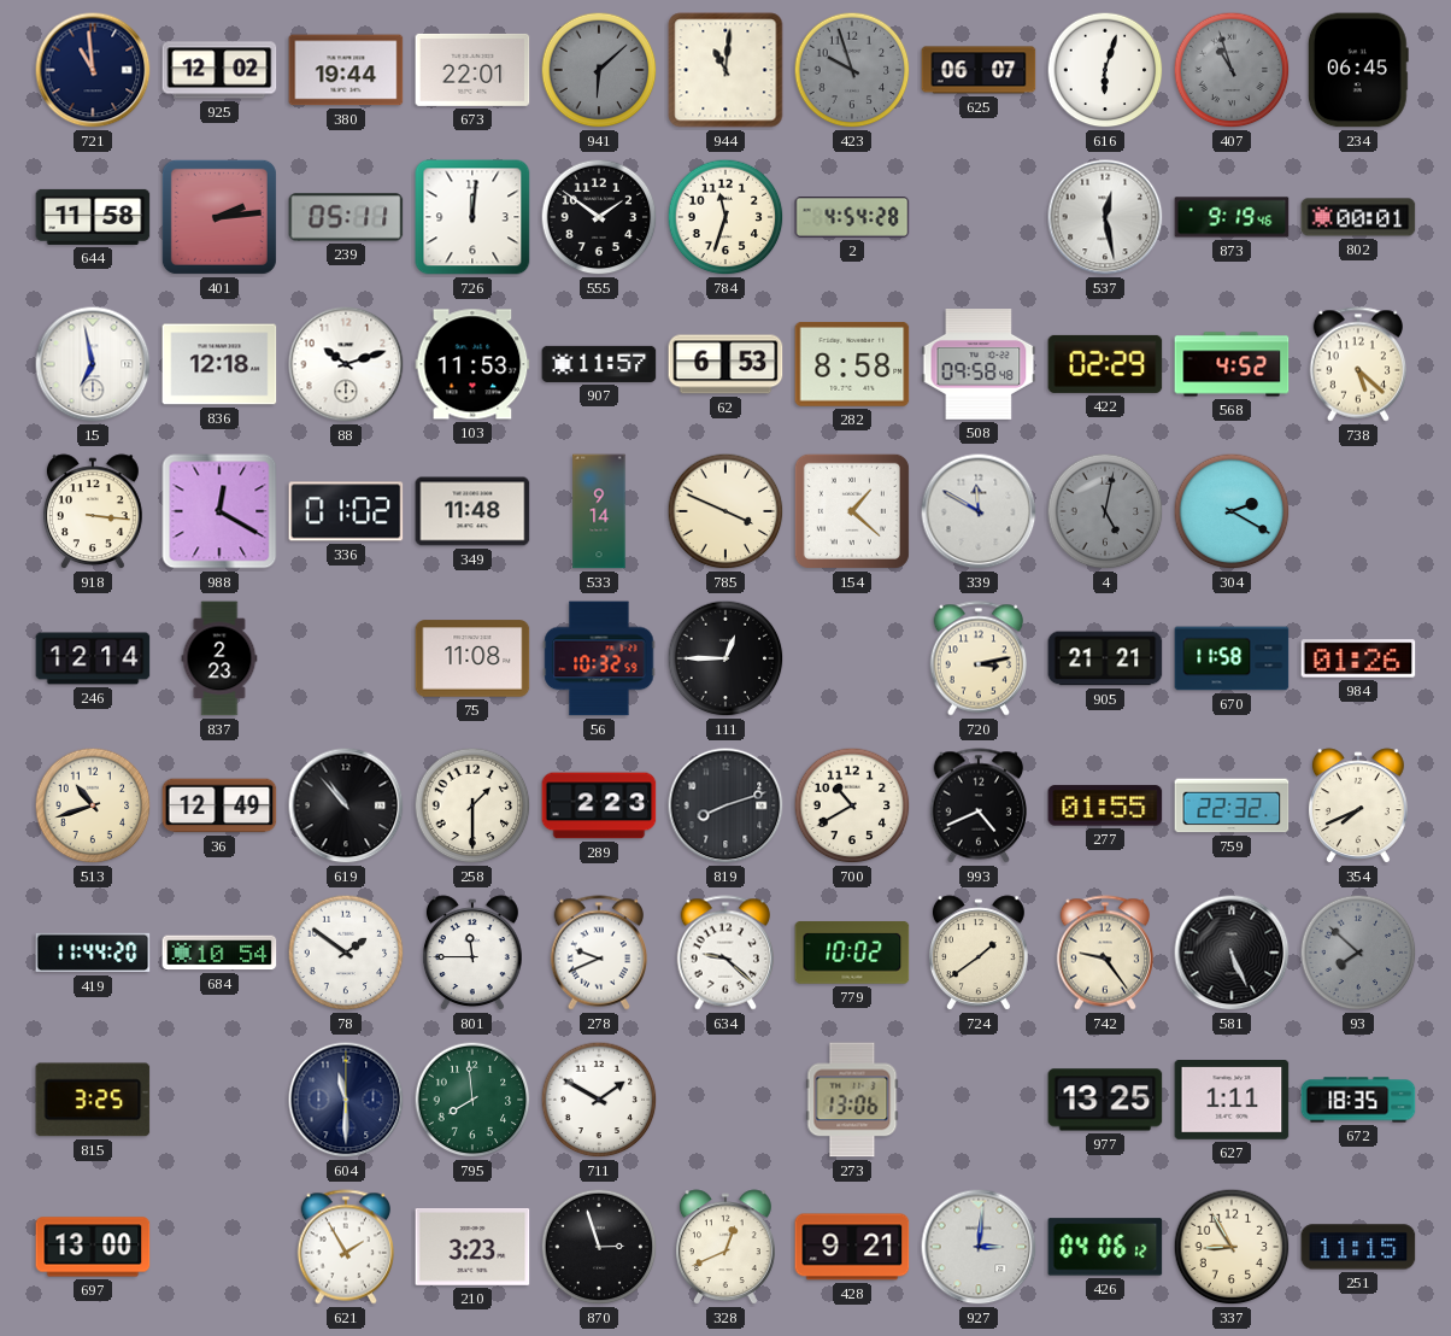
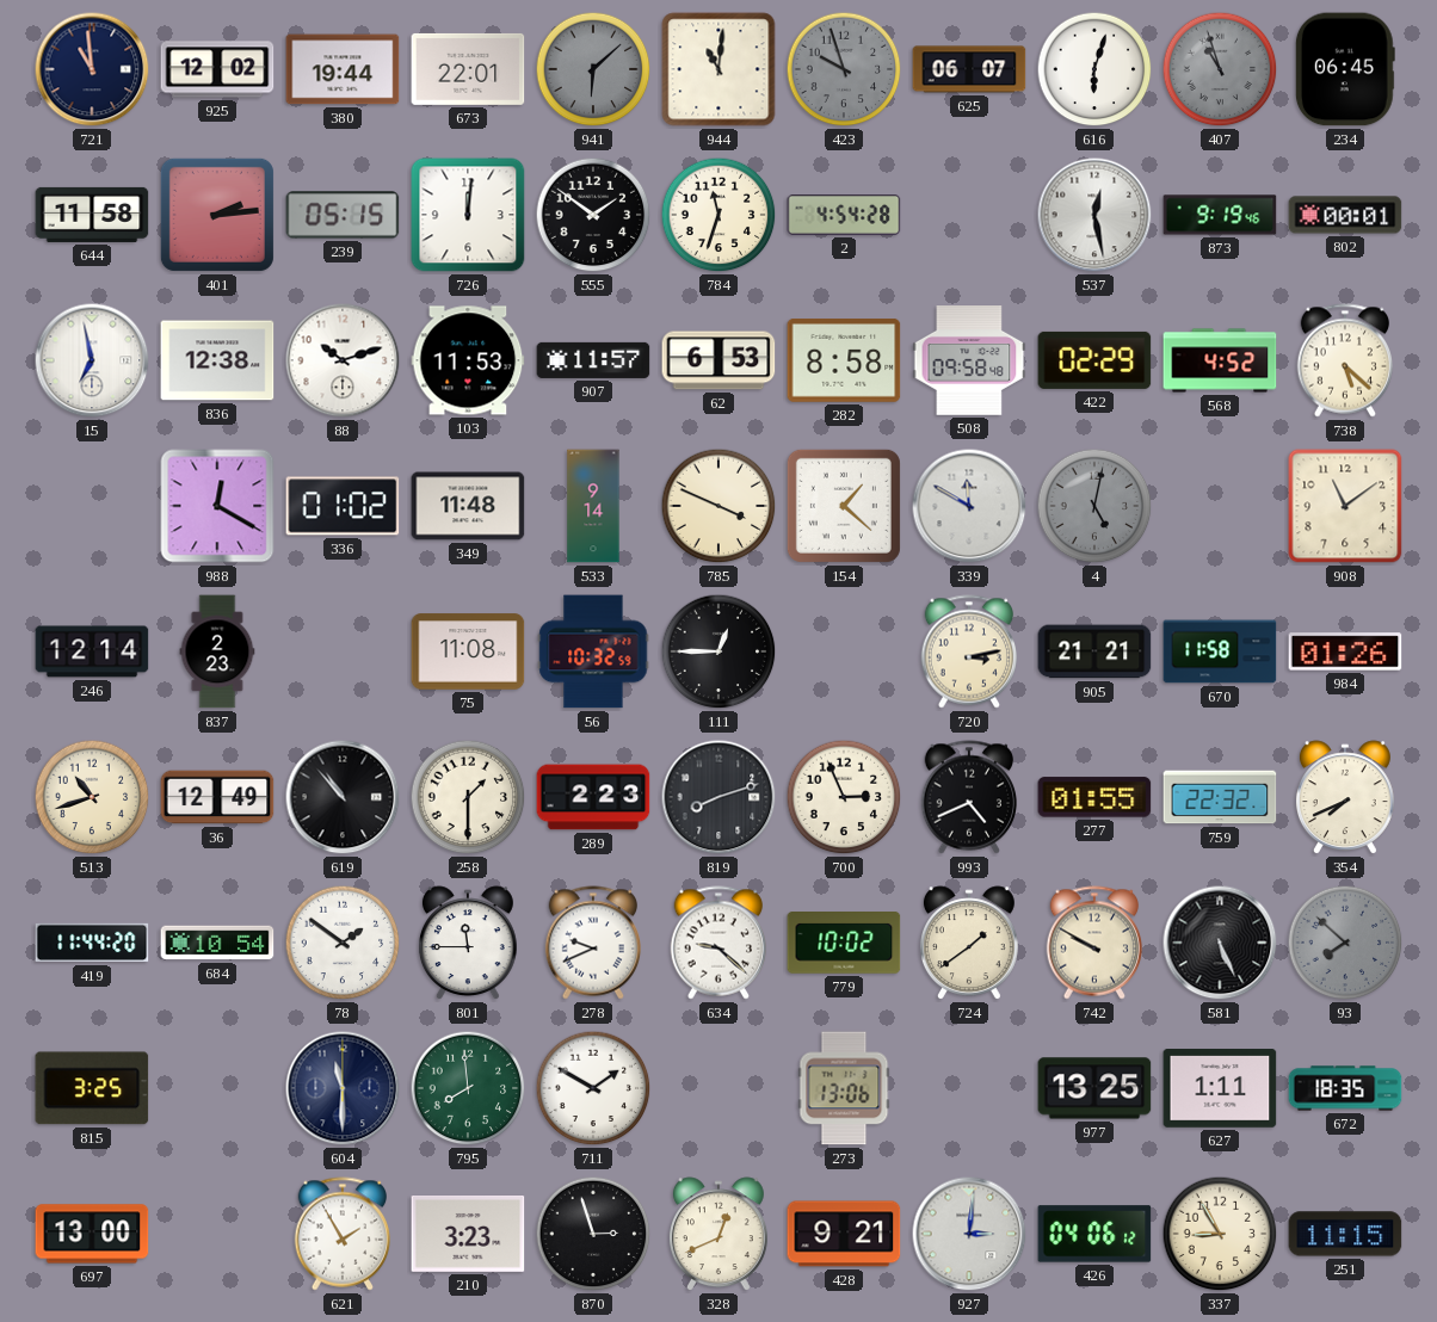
239: 05:11 -> 05:15 (343, 215)
836: 12:18 -> 12:38 (217, 360)
918: 3:16 -> none (93, 512)
304: 2:20 -> none (1232, 511)
908: none -> 11:09 (1345, 506)
700: 10:40 -> 2:56 (844, 797)
742: 9:24 -> 9:50 (1093, 943)
